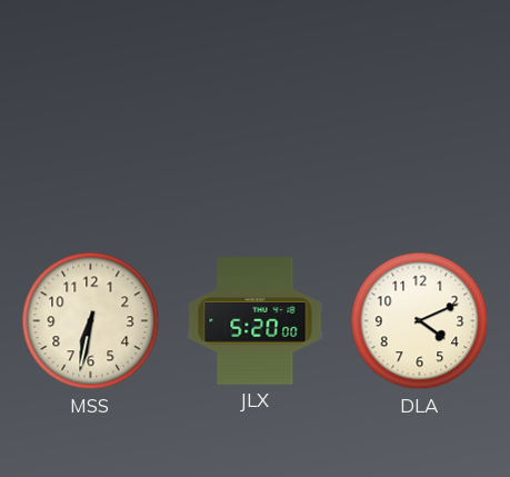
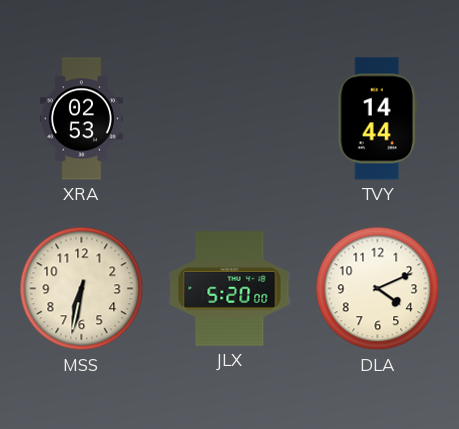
XRA: none -> 02:53 (81, 119)
TVY: none -> 14:44 (377, 119)
